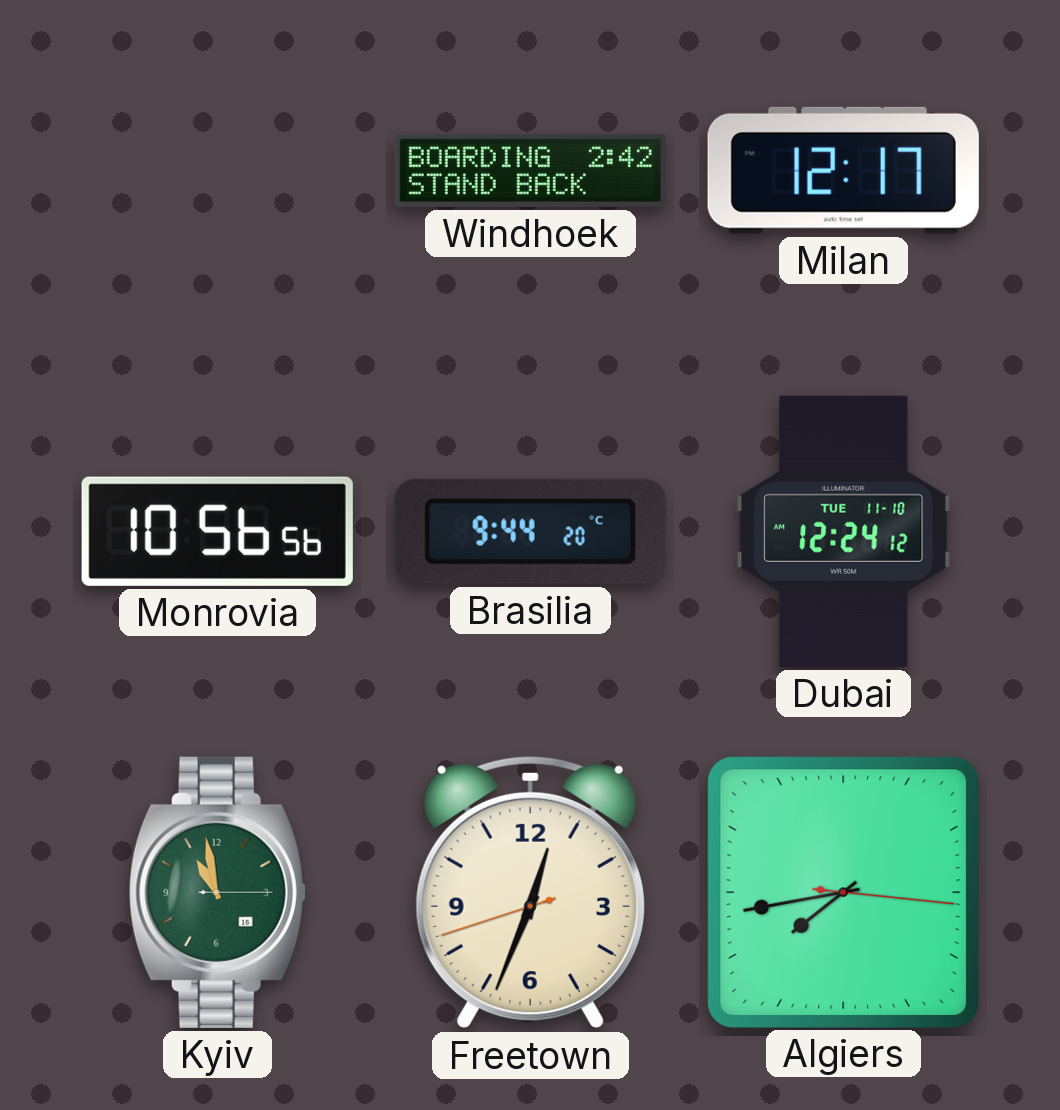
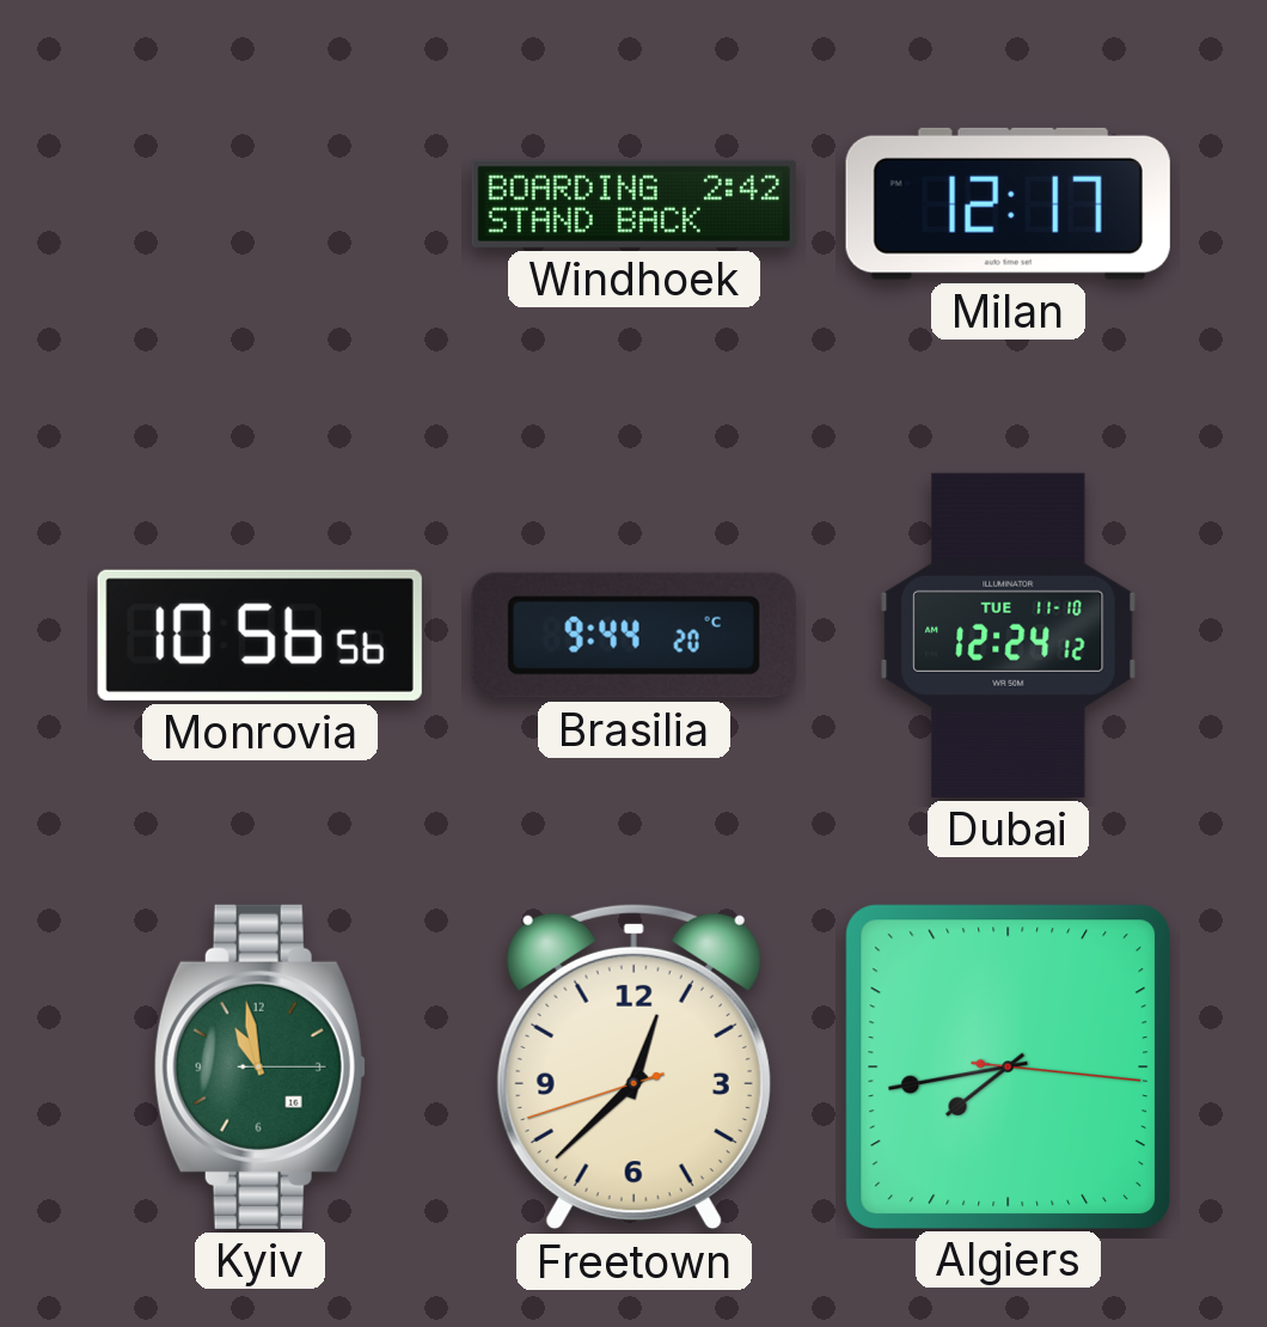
Freetown: 12:33 -> 12:37 (633, 1066)
